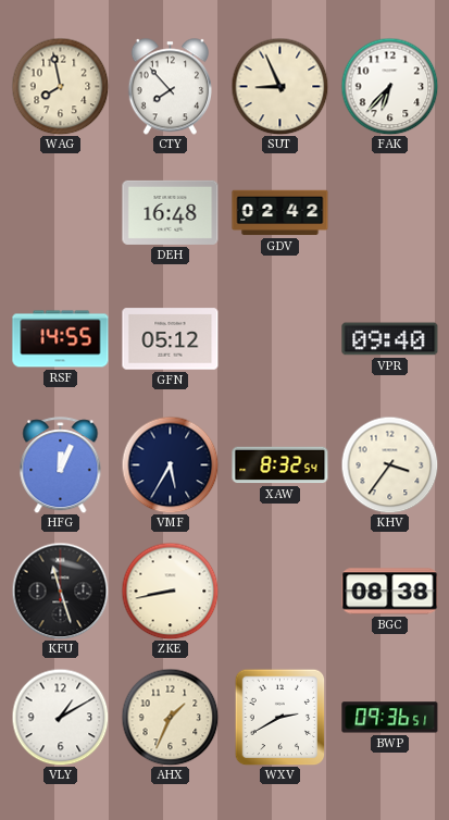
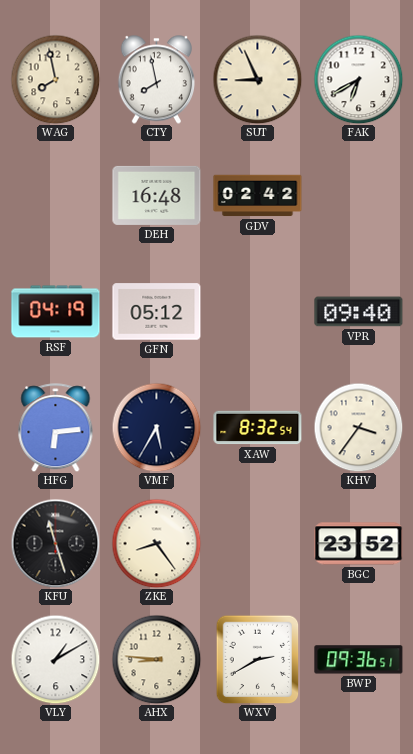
CTY: 7:53 -> 7:58 (156, 80)
FAK: 6:37 -> 6:40 (358, 79)
RSF: 14:55 -> 04:19 (56, 312)
HFG: 12:04 -> 6:14 (56, 428)
ZKE: 8:43 -> 8:24 (156, 543)
BGC: 08:38 -> 23:52 (359, 544)
AHX: 1:34 -> 8:46 (156, 659)
